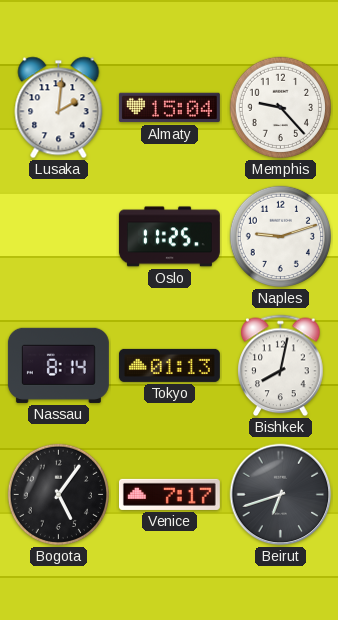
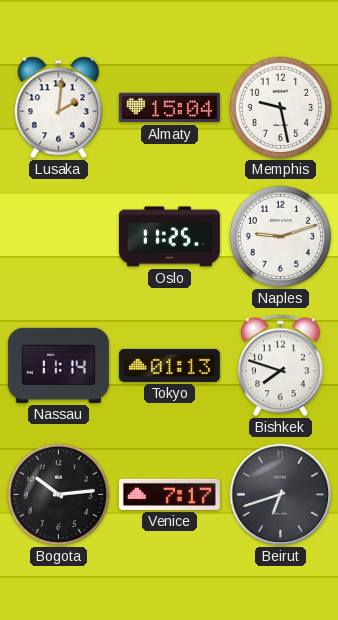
Memphis: 9:23 -> 9:28 (280, 107)
Nassau: 8:14 -> 11:14 (58, 365)
Bishkek: 8:02 -> 7:48 (281, 366)
Bogota: 5:06 -> 10:14 (58, 494)
